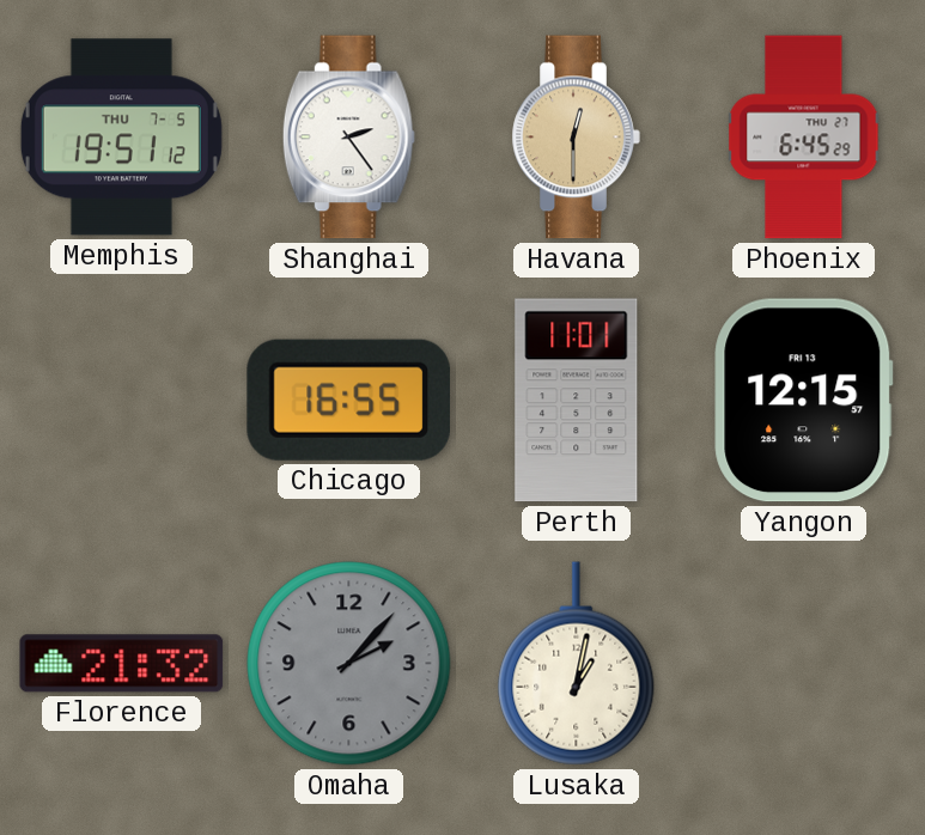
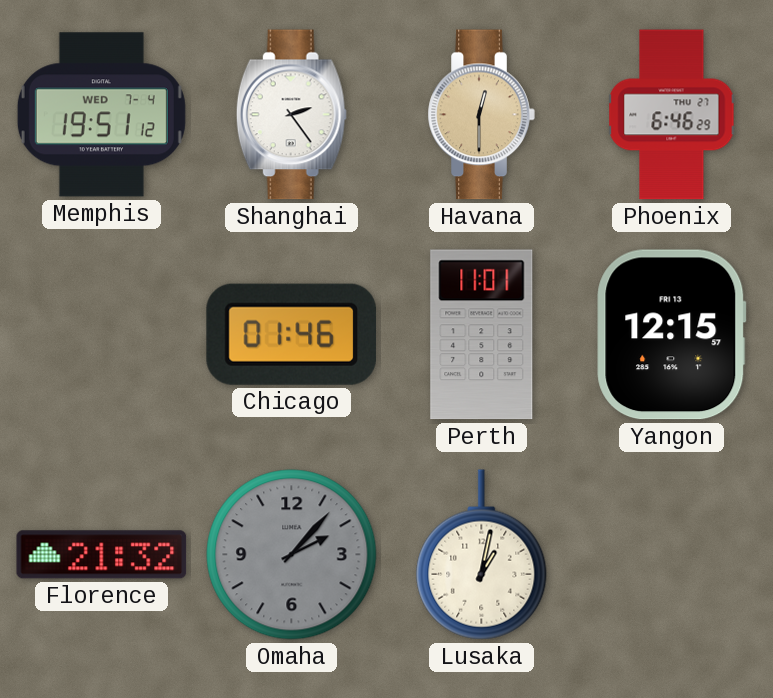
Memphis date: THU 7-5 -> WED 7-4 (101, 115)
Phoenix: 6:45 -> 6:46 (672, 115)
Chicago: 16:55 -> 01:46 (291, 334)
